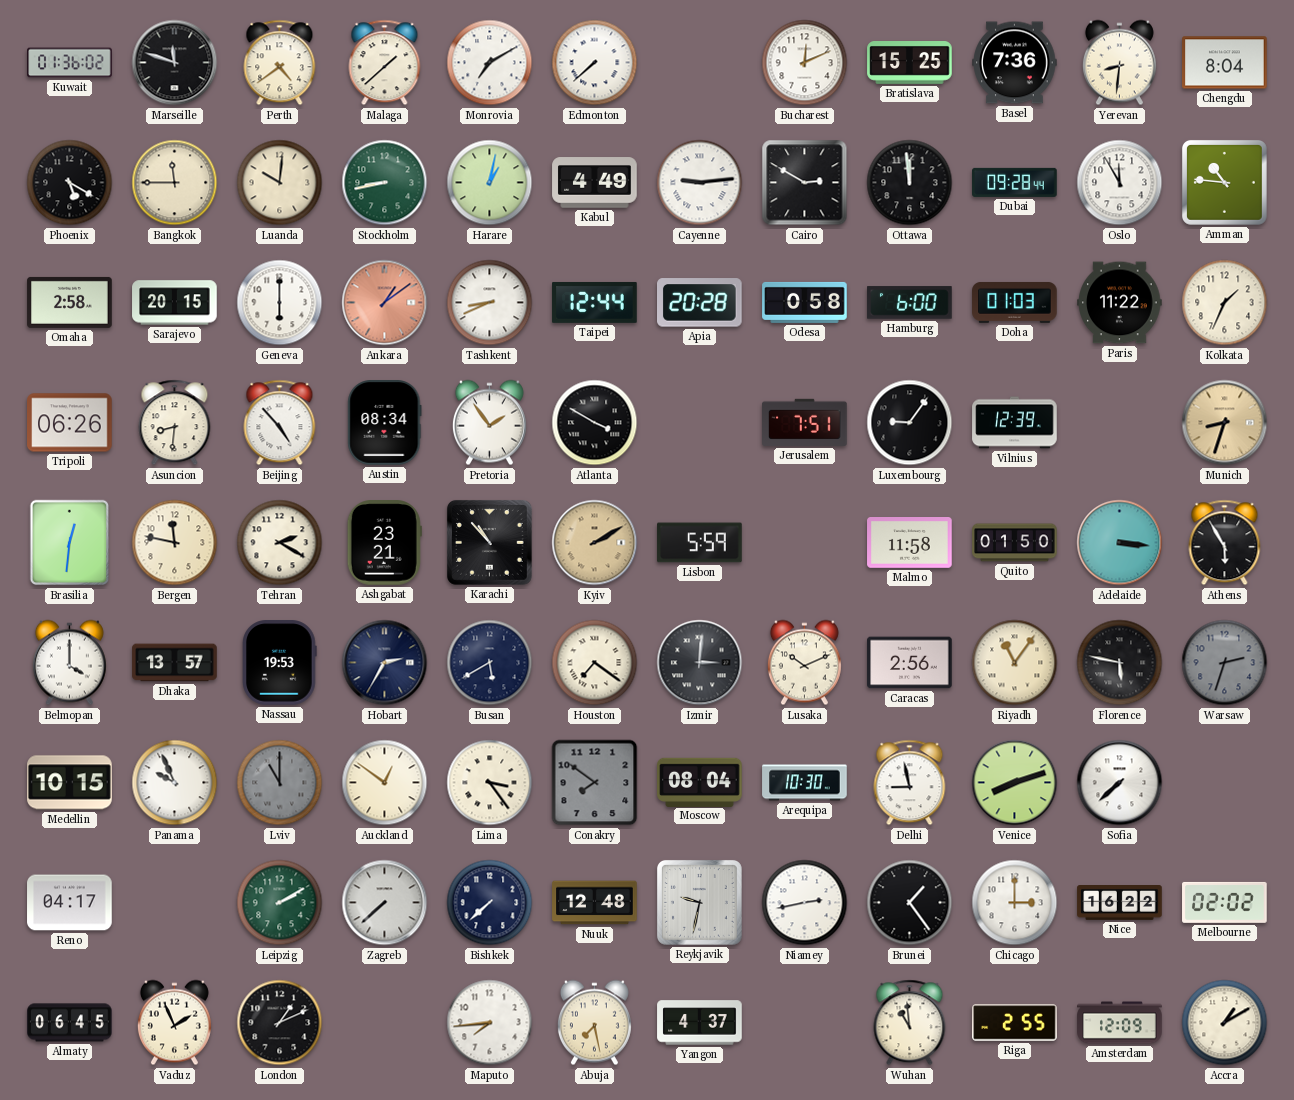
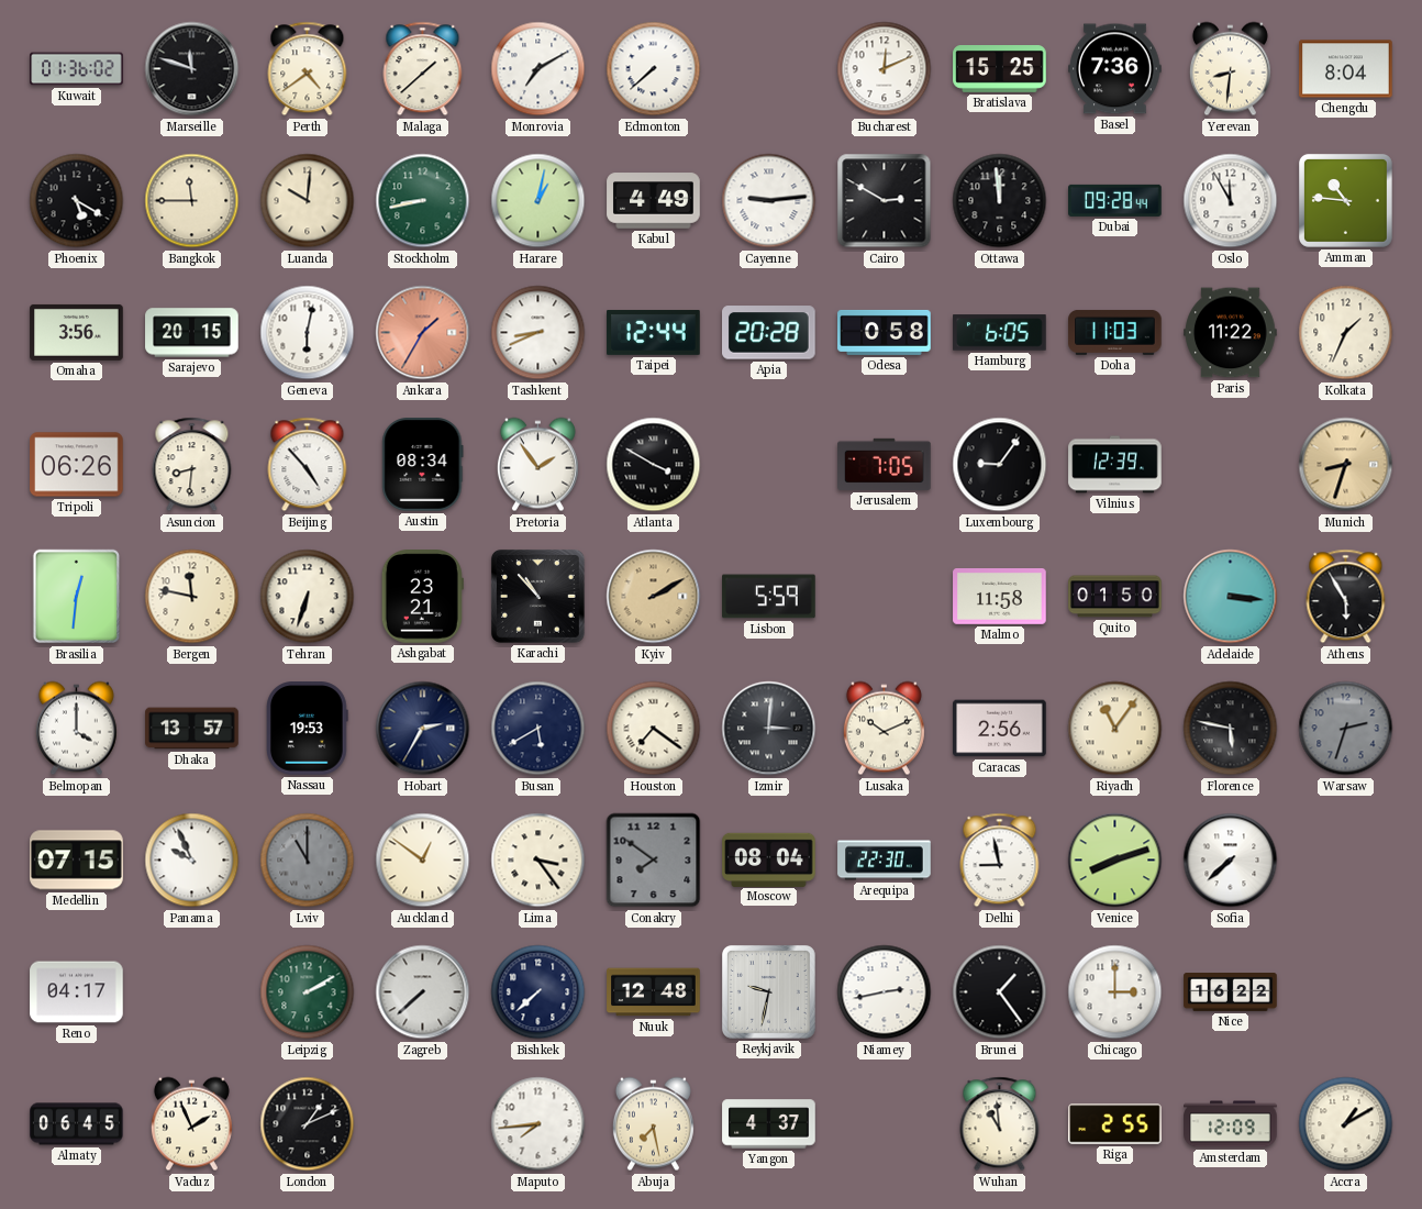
Omaha: 2:58 -> 3:56 (77, 332)
Geneva: 6:00 -> 6:02 (308, 333)
Ankara: 1:09 -> 1:35 (423, 333)
Hamburg: 6:00 -> 6:05 (1000, 333)
Doha: 01:03 -> 11:03 (1115, 332)
Jerusalem: 7:51 -> 7:05 (885, 464)
Tehran: 2:20 -> 6:33 (308, 597)
Medellin: 10:15 -> 07:15 (77, 861)
Arequipa: 10:30 -> 22:30 (885, 861)
Melbourne: 02:02 -> none (1225, 902)
